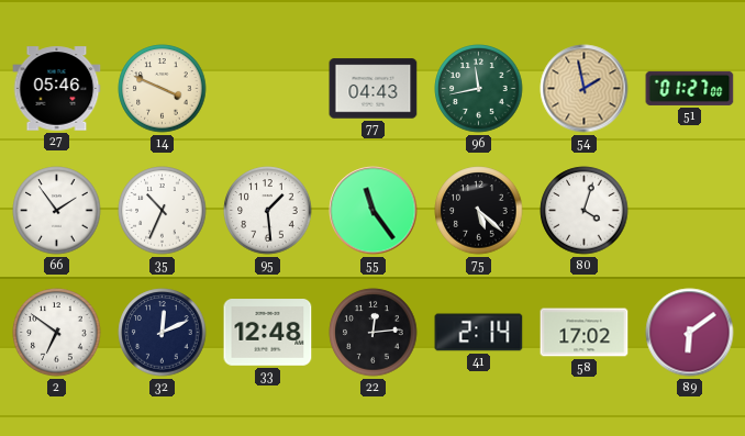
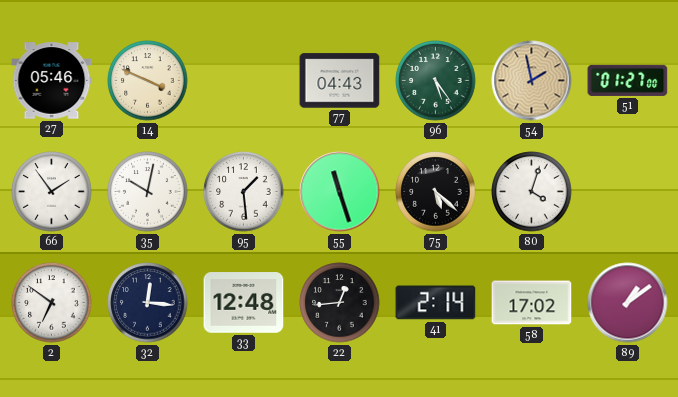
96: 11:43 -> 5:24 (436, 81)
35: 10:34 -> 10:02 (148, 192)
55: 11:24 -> 11:27 (340, 192)
32: 12:11 -> 12:16 (148, 303)
22: 12:14 -> 12:44 (340, 303)
89: 6:09 -> 1:09 (628, 303)
